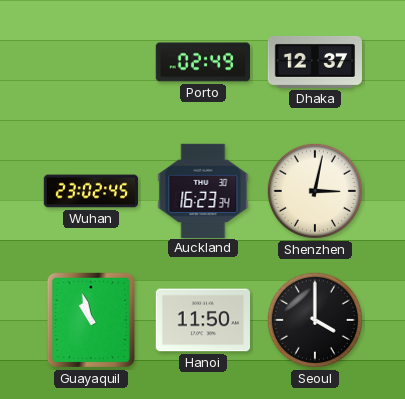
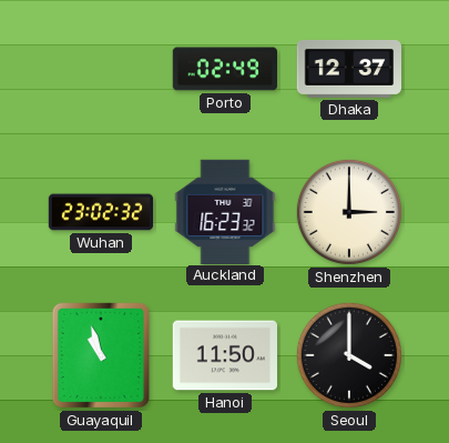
Wuhan: 23:02:45 -> 23:02:32 (101, 212)
Auckland: 16:23:34 -> 16:23:32 (225, 211)
Shenzhen: 3:02 -> 3:00 (349, 212)
